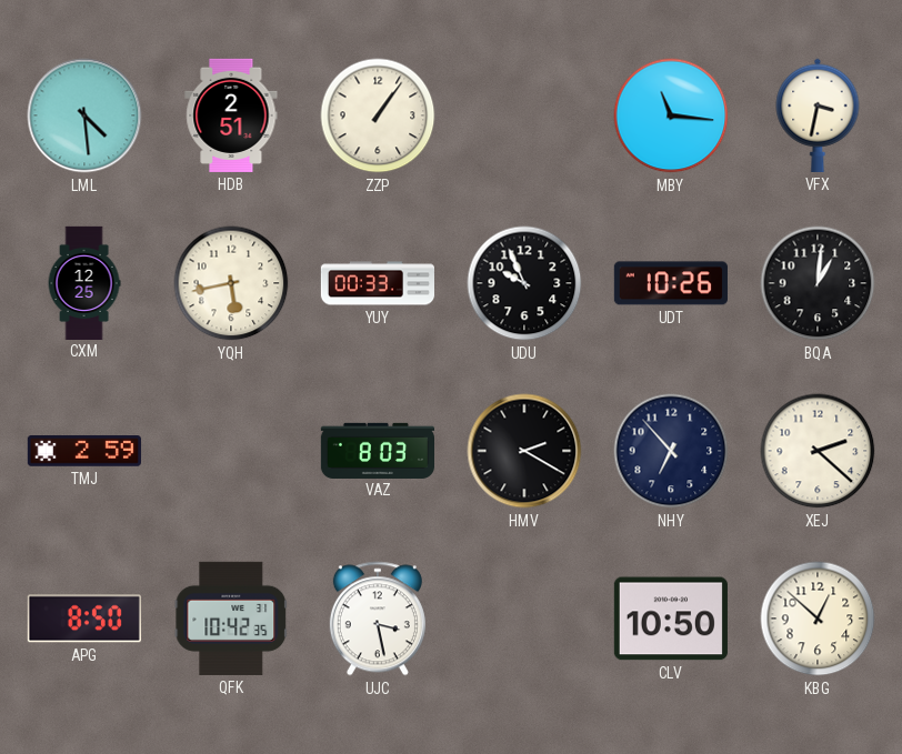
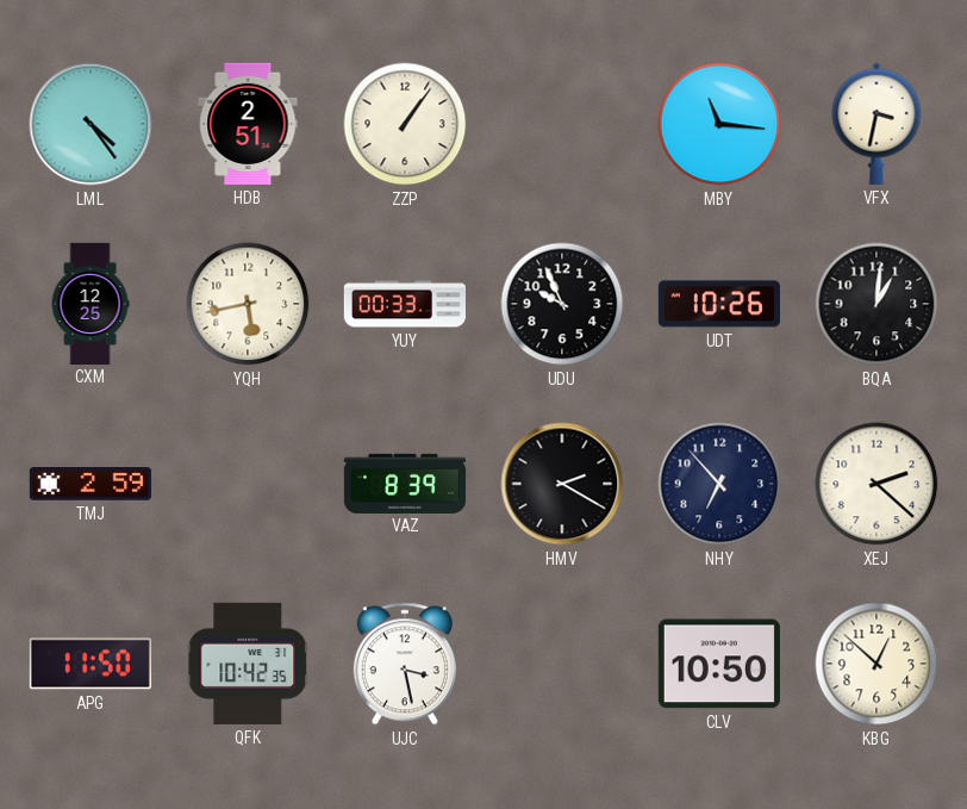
LML: 4:29 -> 4:24 (91, 124)
VAZ: 8:03 -> 8:39 (404, 483)
APG: 8:50 -> 11:50 (91, 664)
